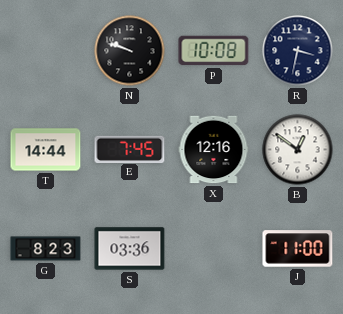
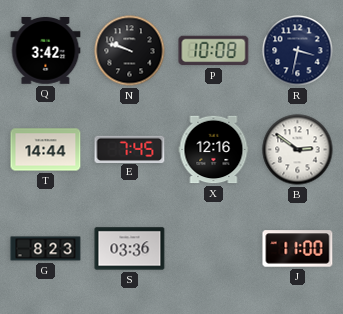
Q: none -> 3:42 (46, 51)
B: 12:51 -> 2:51 (298, 150)
